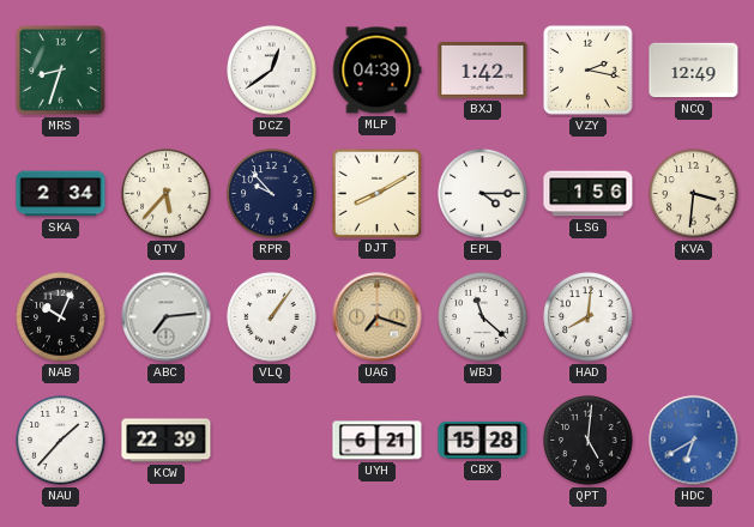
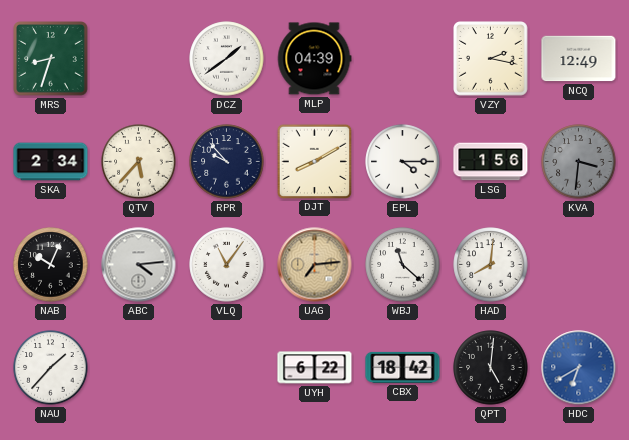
DCZ: 12:39 -> 1:39 (227, 59)
BXJ: 1:42 -> none (483, 69)
KVA dial: cream -> grey (579, 162)
ABC: 7:14 -> 4:14 (139, 265)
VLQ: 1:06 -> 11:06 (227, 265)
UAG: 7:18 -> 7:14 (315, 265)
KCW: 22:39 -> none (167, 441)
UYH: 6:21 -> 6:22 (315, 368)
CBX: 15:28 -> 18:42 (403, 367)
